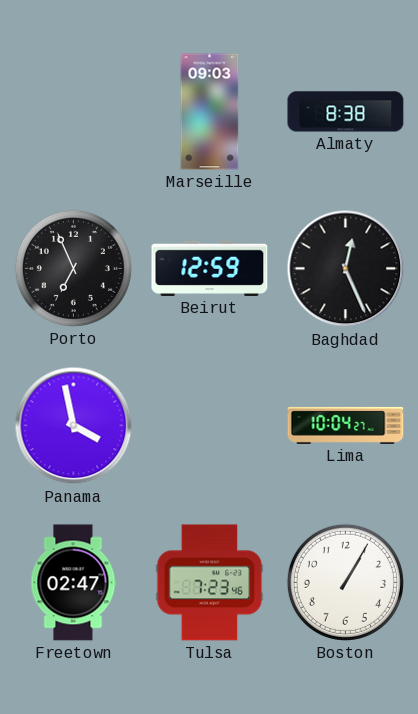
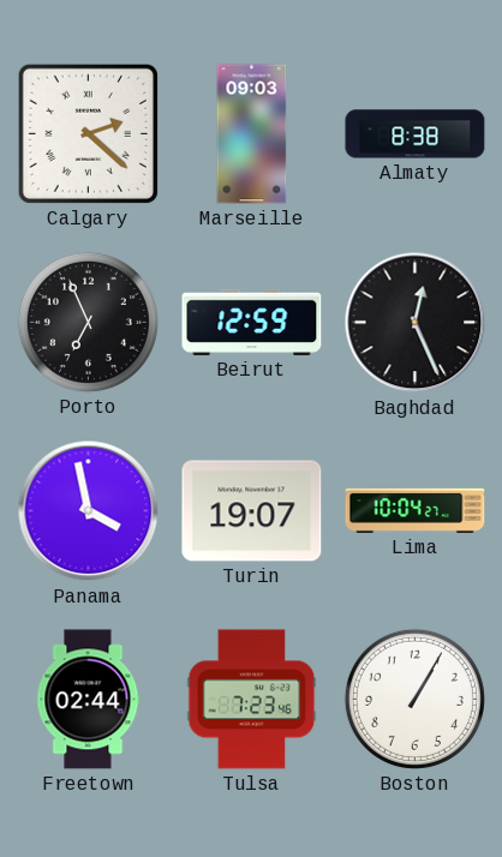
Calgary: none -> 2:22 (88, 133)
Turin: none -> 19:07 (252, 511)
Freetown: 02:47 -> 02:44 (89, 700)
